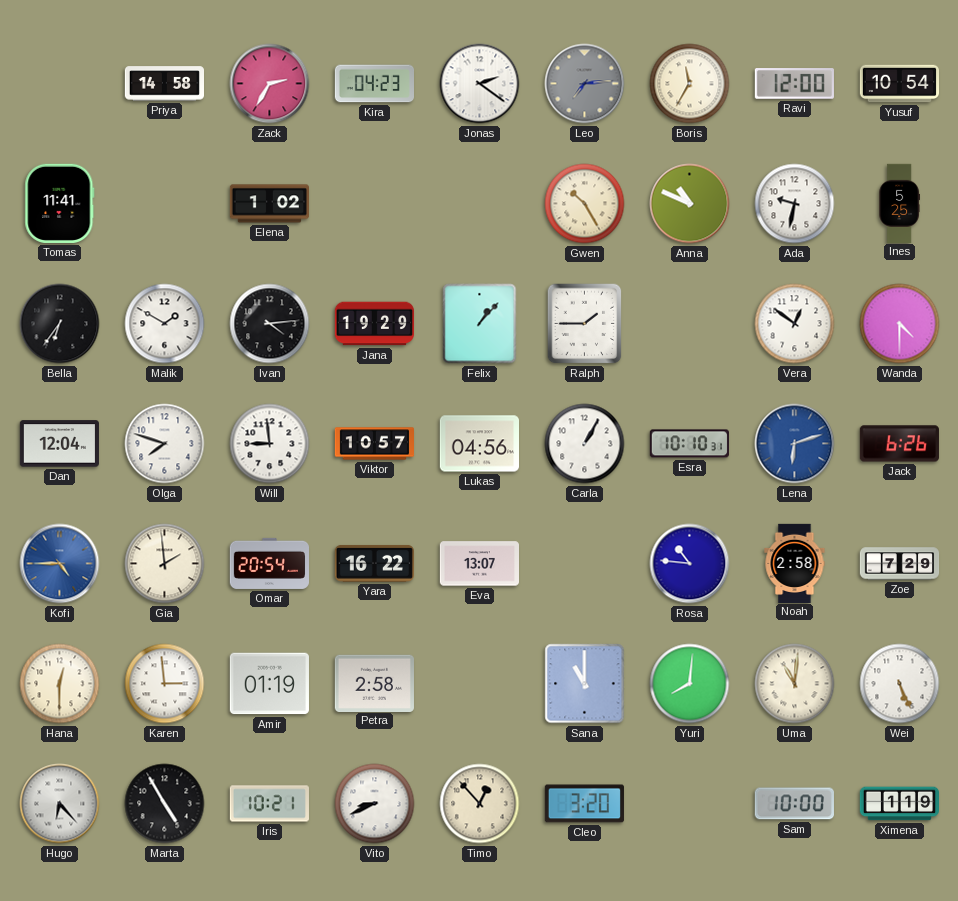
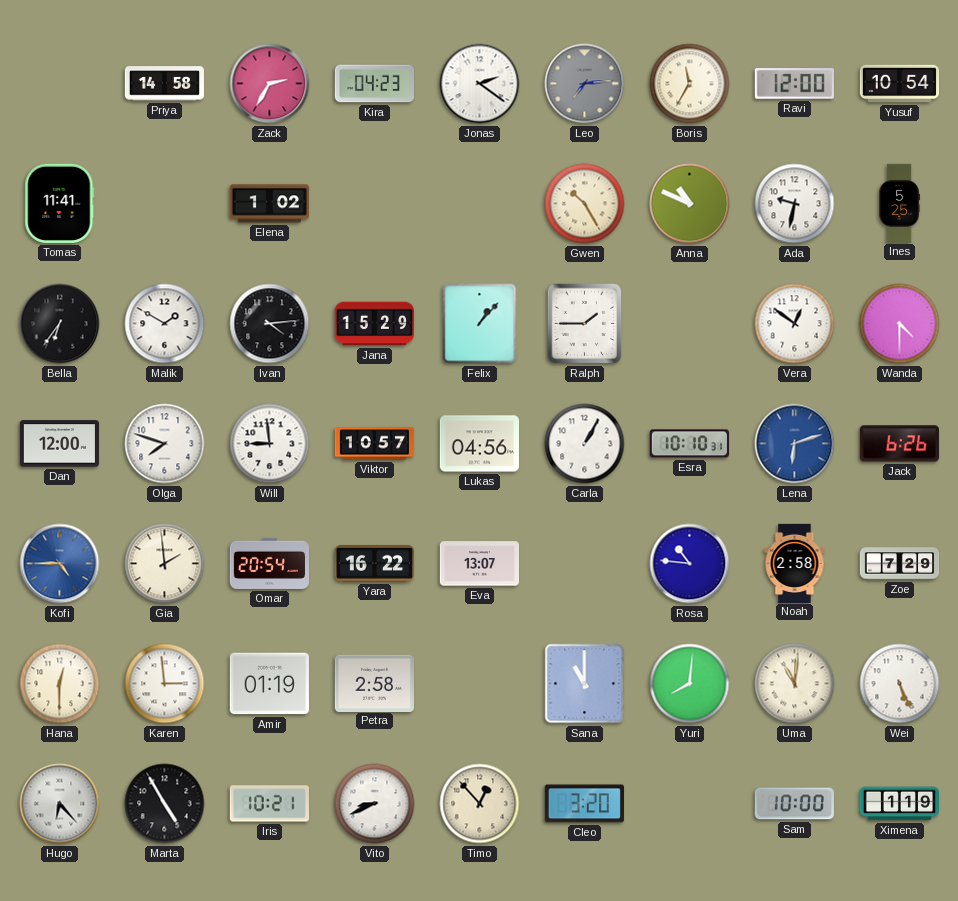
Jana: 19:29 -> 15:29 (374, 324)
Dan: 12:04 -> 12:00 (59, 444)
